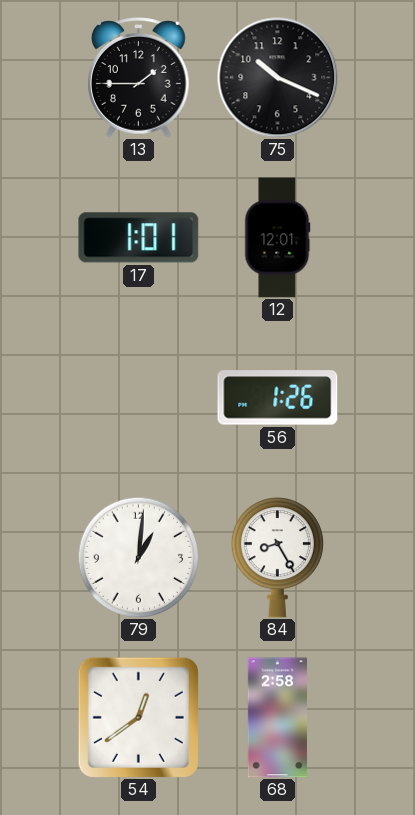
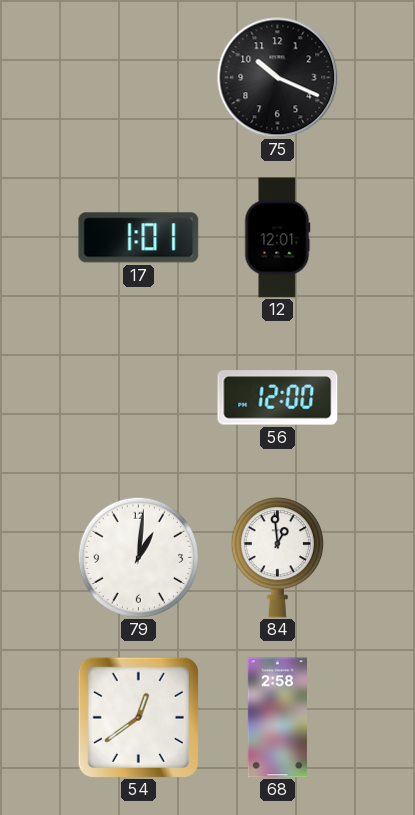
13: 1:45 -> none (139, 78)
56: 1:26 -> 12:00 (278, 398)
84: 8:25 -> 12:59 (277, 558)
